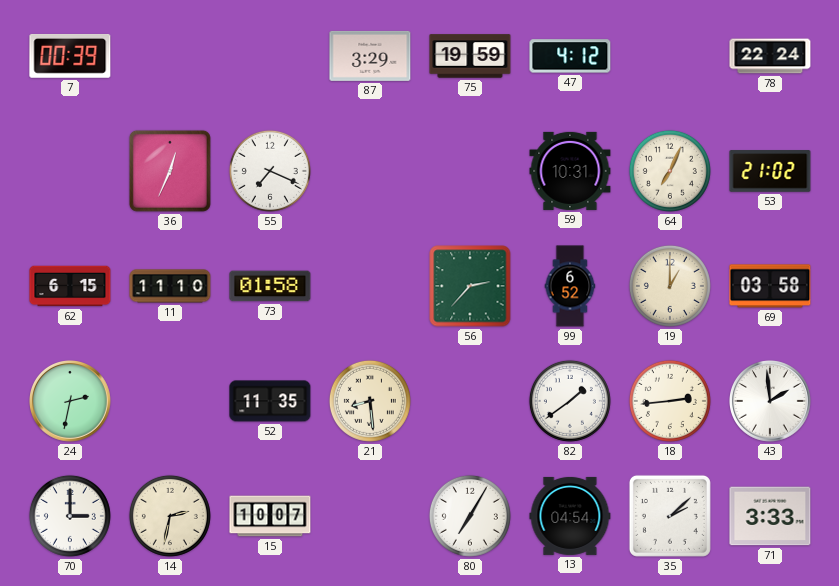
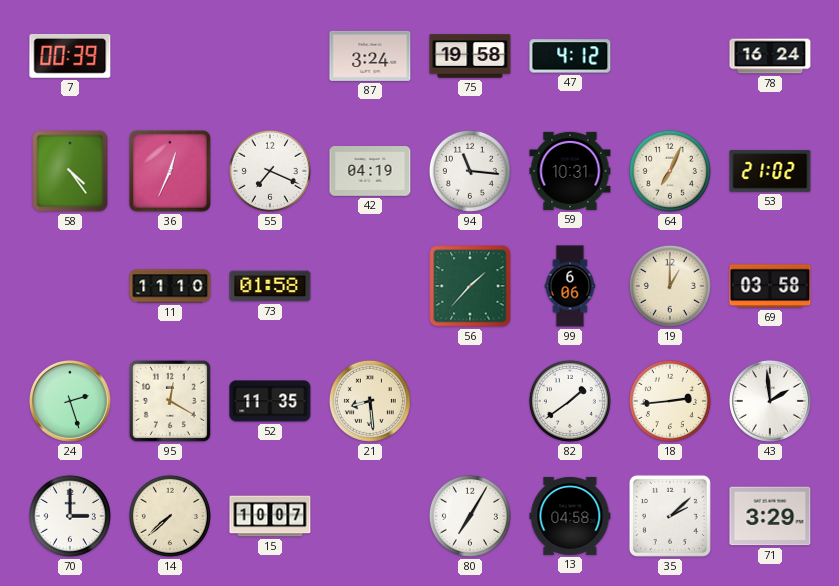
87: 3:29 -> 3:24 (370, 56)
75: 19:59 -> 19:58 (470, 56)
78: 22:24 -> 16:24 (770, 56)
58: none -> 4:24 (70, 171)
42: none -> 04:19 (370, 172)
94: none -> 11:16 (470, 171)
62: 6:15 -> none (70, 286)
56: 2:37 -> 1:37 (470, 286)
99: 6:52 -> 6:06 (570, 286)
24: 2:32 -> 2:27 (71, 402)
95: none -> 12:20 (170, 401)
14: 2:32 -> 7:38 (170, 516)
13: 04:54 -> 04:58 (570, 516)
71: 3:33 -> 3:29 (770, 516)
